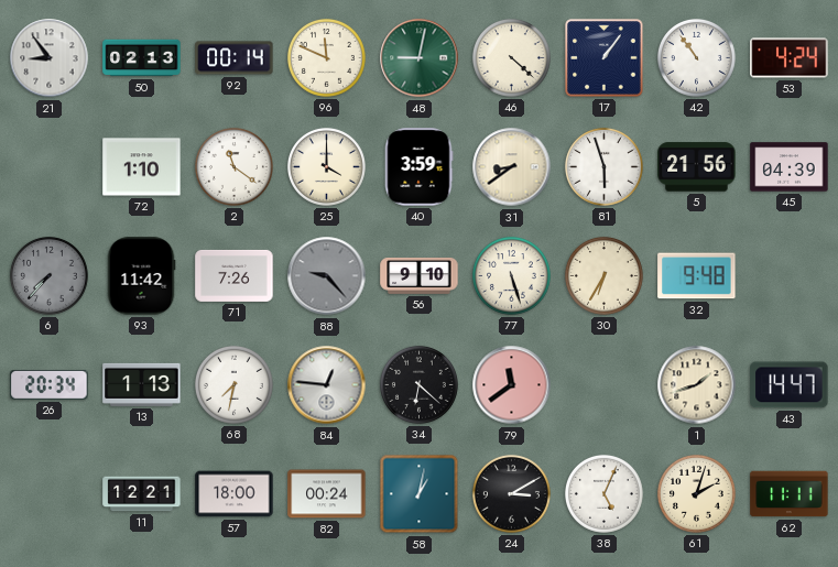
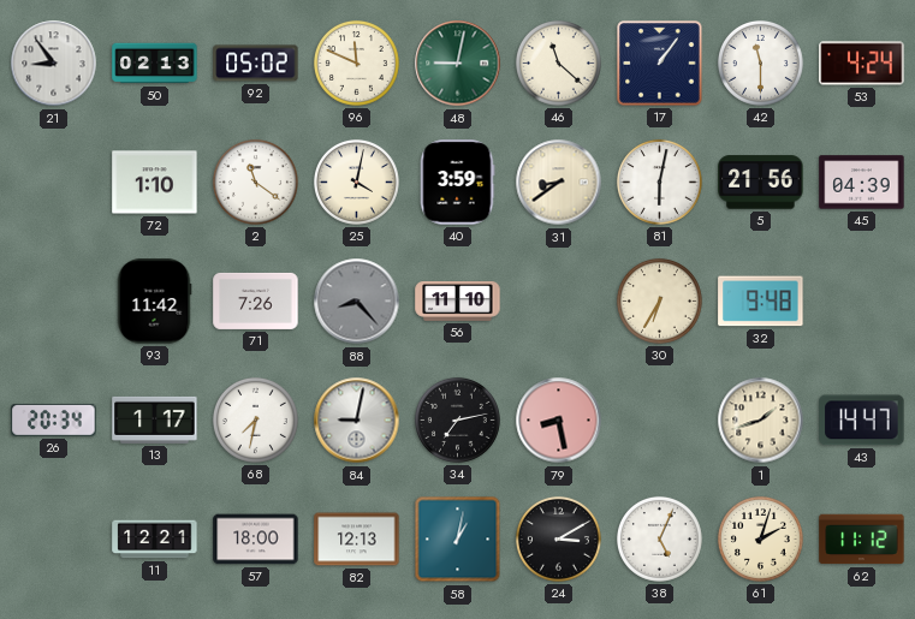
92: 00:14 -> 05:02 (256, 64)
46: 4:22 -> 11:22 (558, 63)
42: 10:54 -> 11:30 (760, 63)
25: 4:00 -> 4:02 (356, 181)
81: 5:57 -> 6:02 (659, 181)
6: 7:37 -> none (48, 275)
88: 9:23 -> 8:23 (357, 302)
56: 9:10 -> 11:10 (458, 302)
77: 5:27 -> none (511, 275)
13: 1:13 -> 1:17 (155, 419)
84: 12:46 -> 9:02 (357, 421)
34: 6:22 -> 7:13 (457, 419)
79: 11:39 -> 8:28 (559, 421)
82: 00:24 -> 12:13 (357, 540)
62: 11:11 -> 11:12 (862, 540)
